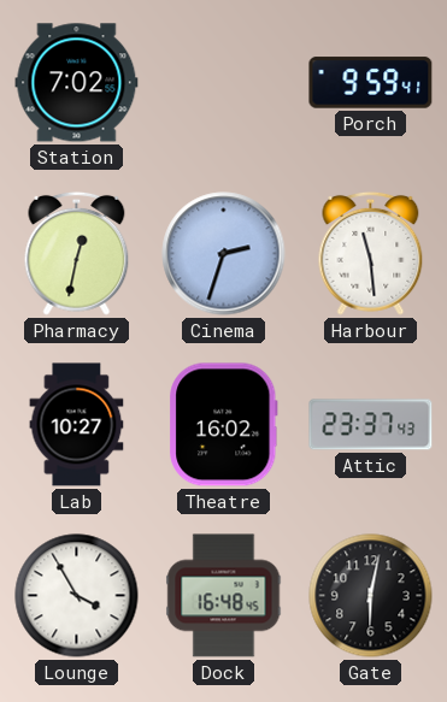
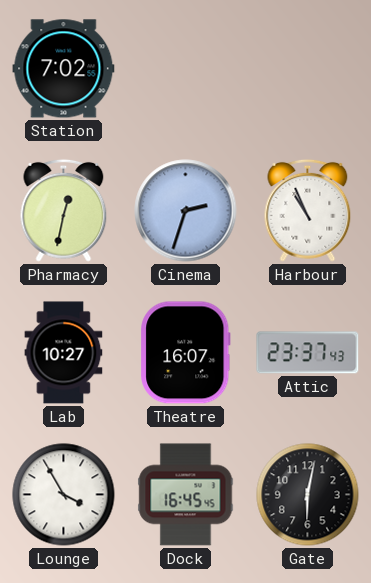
Porch: 9:59 -> none (371, 83)
Harbour: 11:29 -> 10:56 (308, 210)
Theatre: 16:02 -> 16:07 (186, 353)
Dock: 16:48 -> 16:45 (186, 495)
